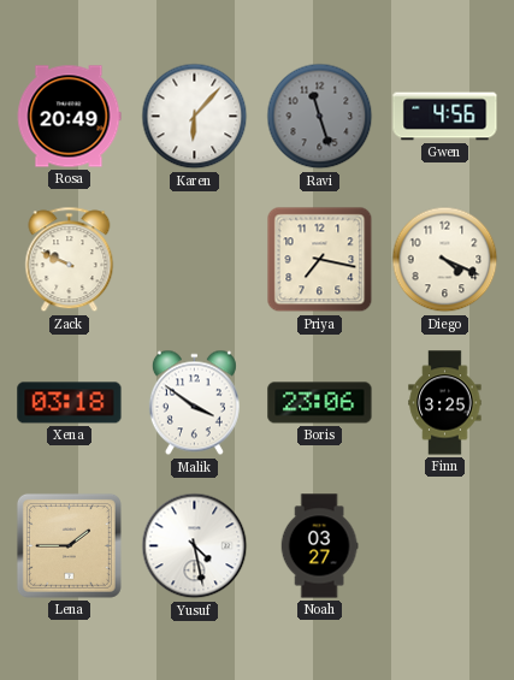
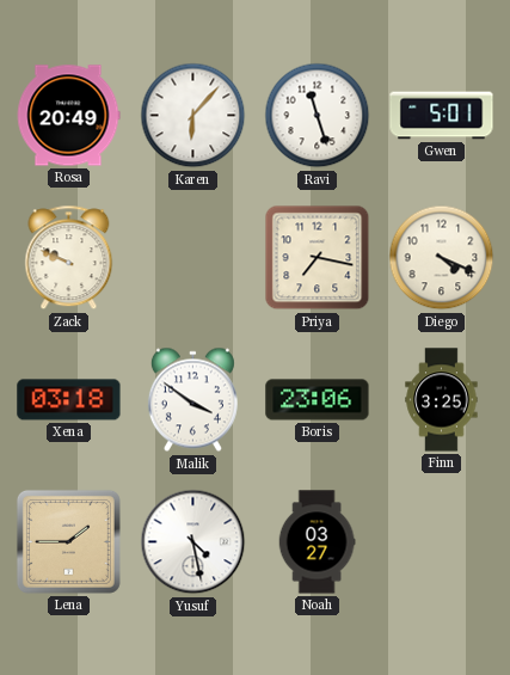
Ravi dial: grey -> white (318, 116)
Gwen: 4:56 -> 5:01 (442, 116)
